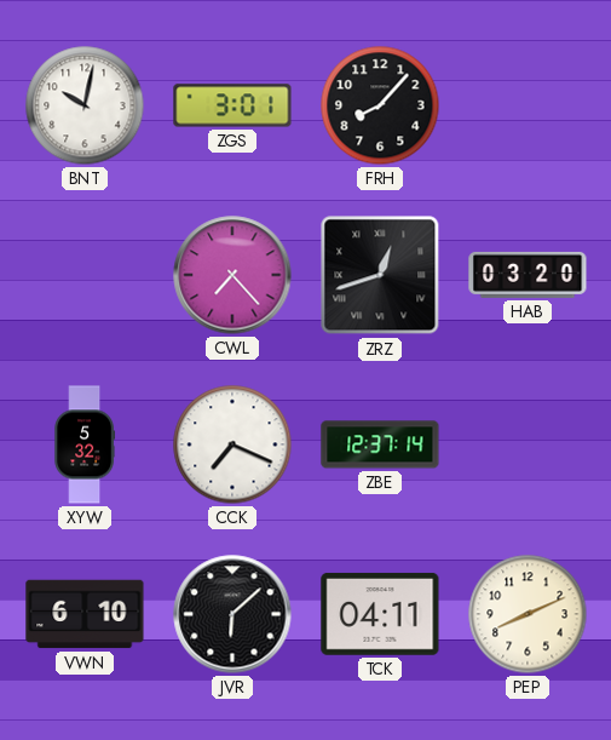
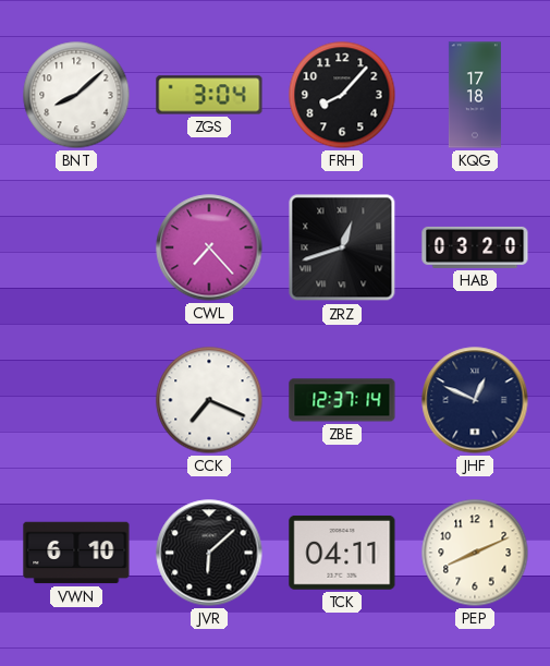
BNT: 10:02 -> 8:08 (76, 95)
ZGS: 3:01 -> 3:04 (209, 95)
KQG: none -> 17:18 (475, 95)
XYW: 5:32 -> none (85, 444)
JHF: none -> 12:49 (475, 400)
